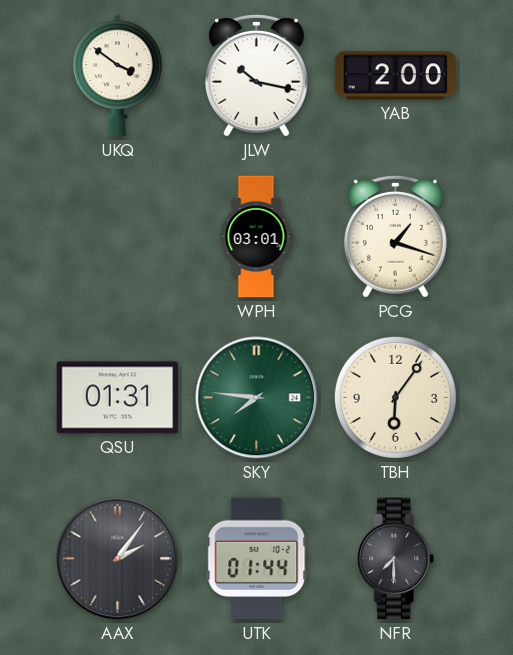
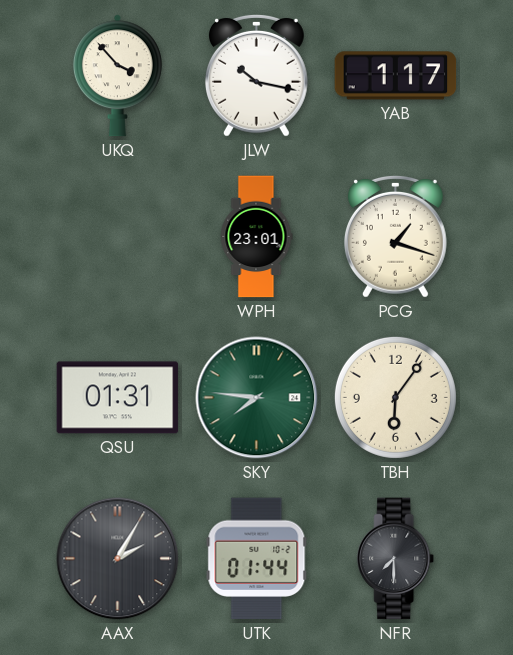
UKQ: 3:51 -> 3:53 (117, 76)
YAB: 2:00 -> 1:17 (396, 76)
WPH: 03:01 -> 23:01 (256, 237)
AAX: 2:06 -> 2:05 (118, 559)
